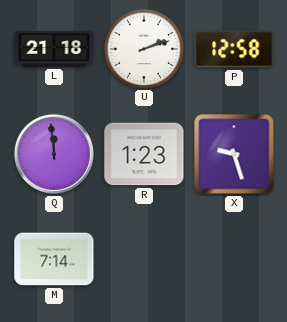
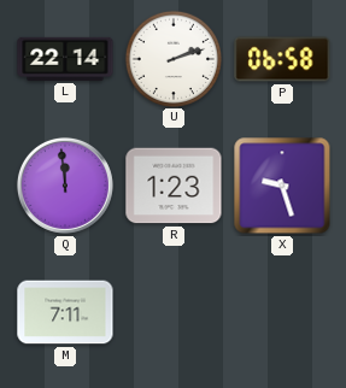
L: 21:18 -> 22:14 (65, 59)
P: 12:58 -> 06:58 (282, 59)
M: 7:14 -> 7:11 (65, 312)
